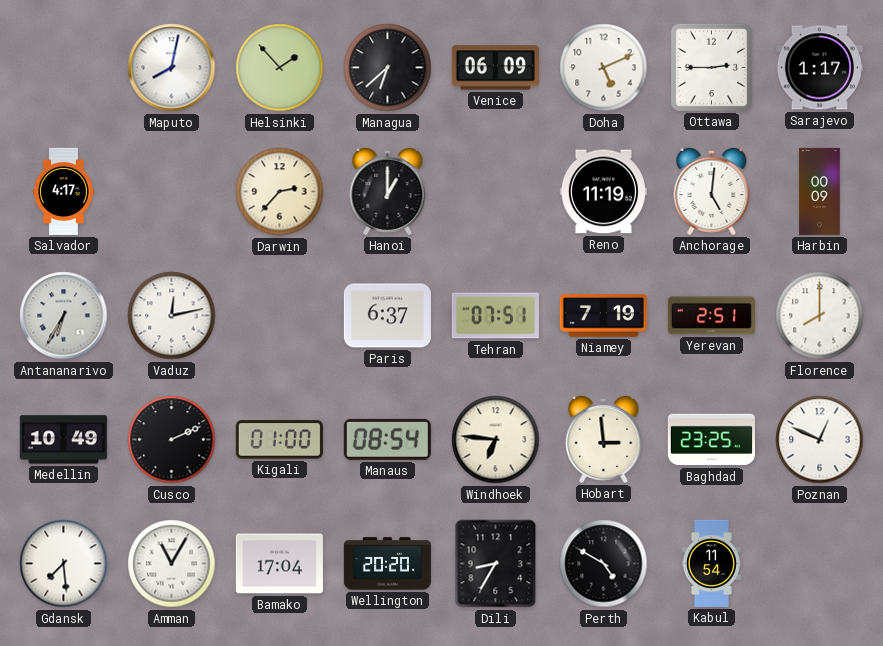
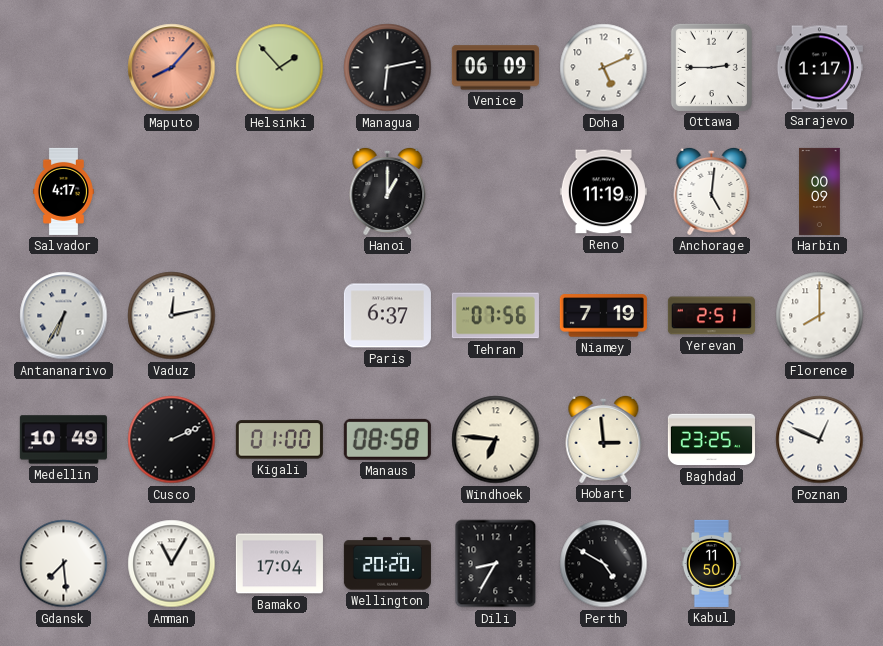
Maputo: 8:02 -> 8:07 (172, 68)
Maputo dial: white -> salmon (172, 68)
Managua: 6:38 -> 6:13 (388, 68)
Darwin: 2:37 -> none (280, 192)
Tehran: 07:51 -> 07:56 (495, 316)
Manaus: 08:54 -> 08:58 (387, 439)
Kabul: 11:54 -> 11:50 (711, 563)
